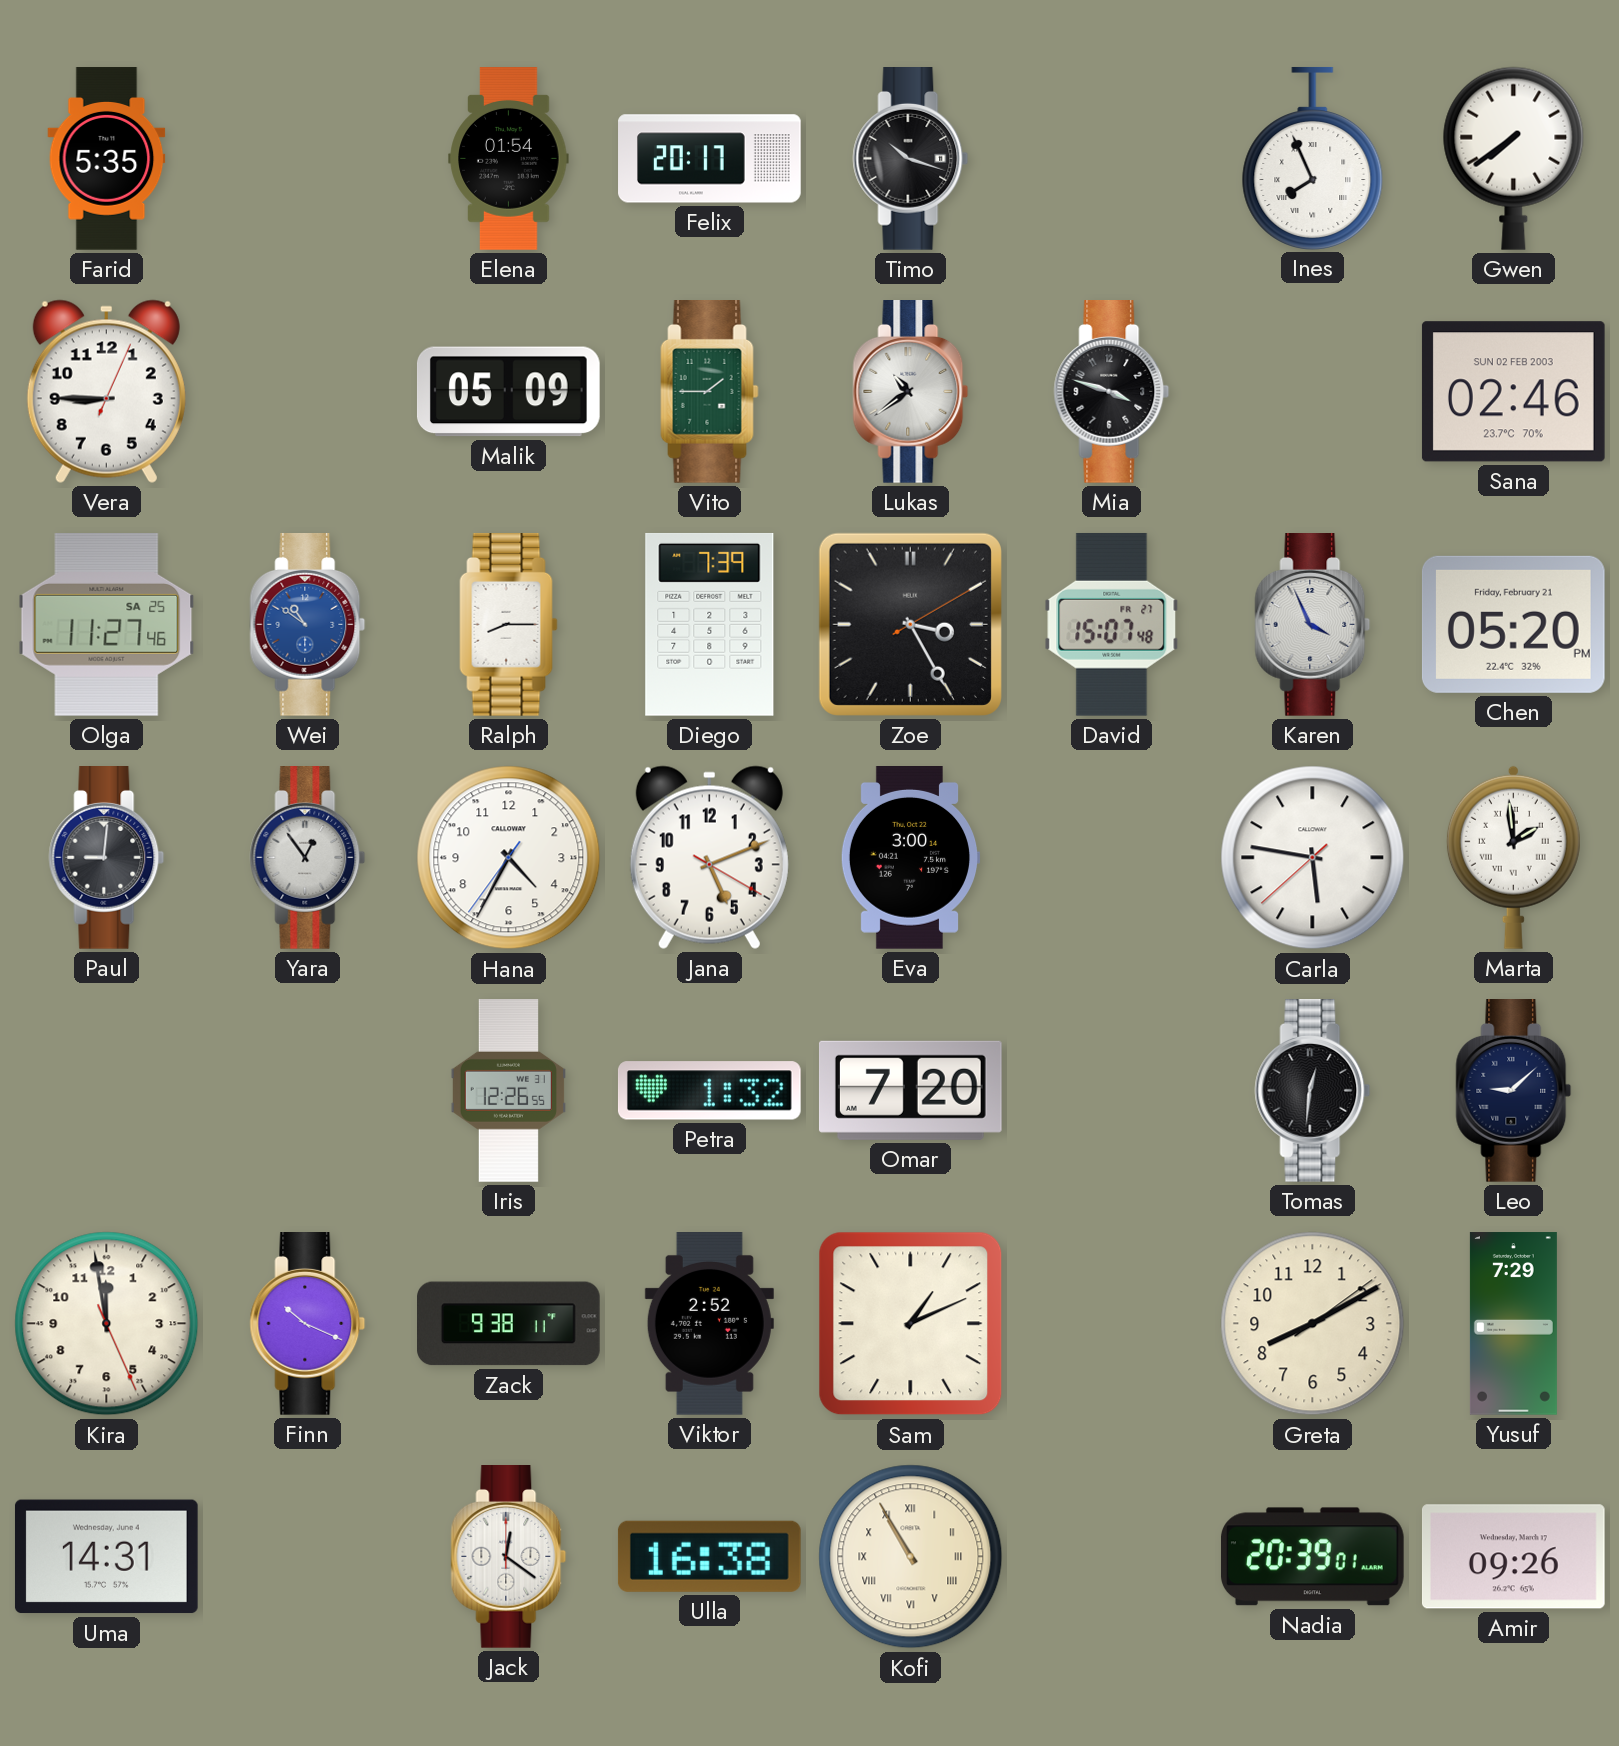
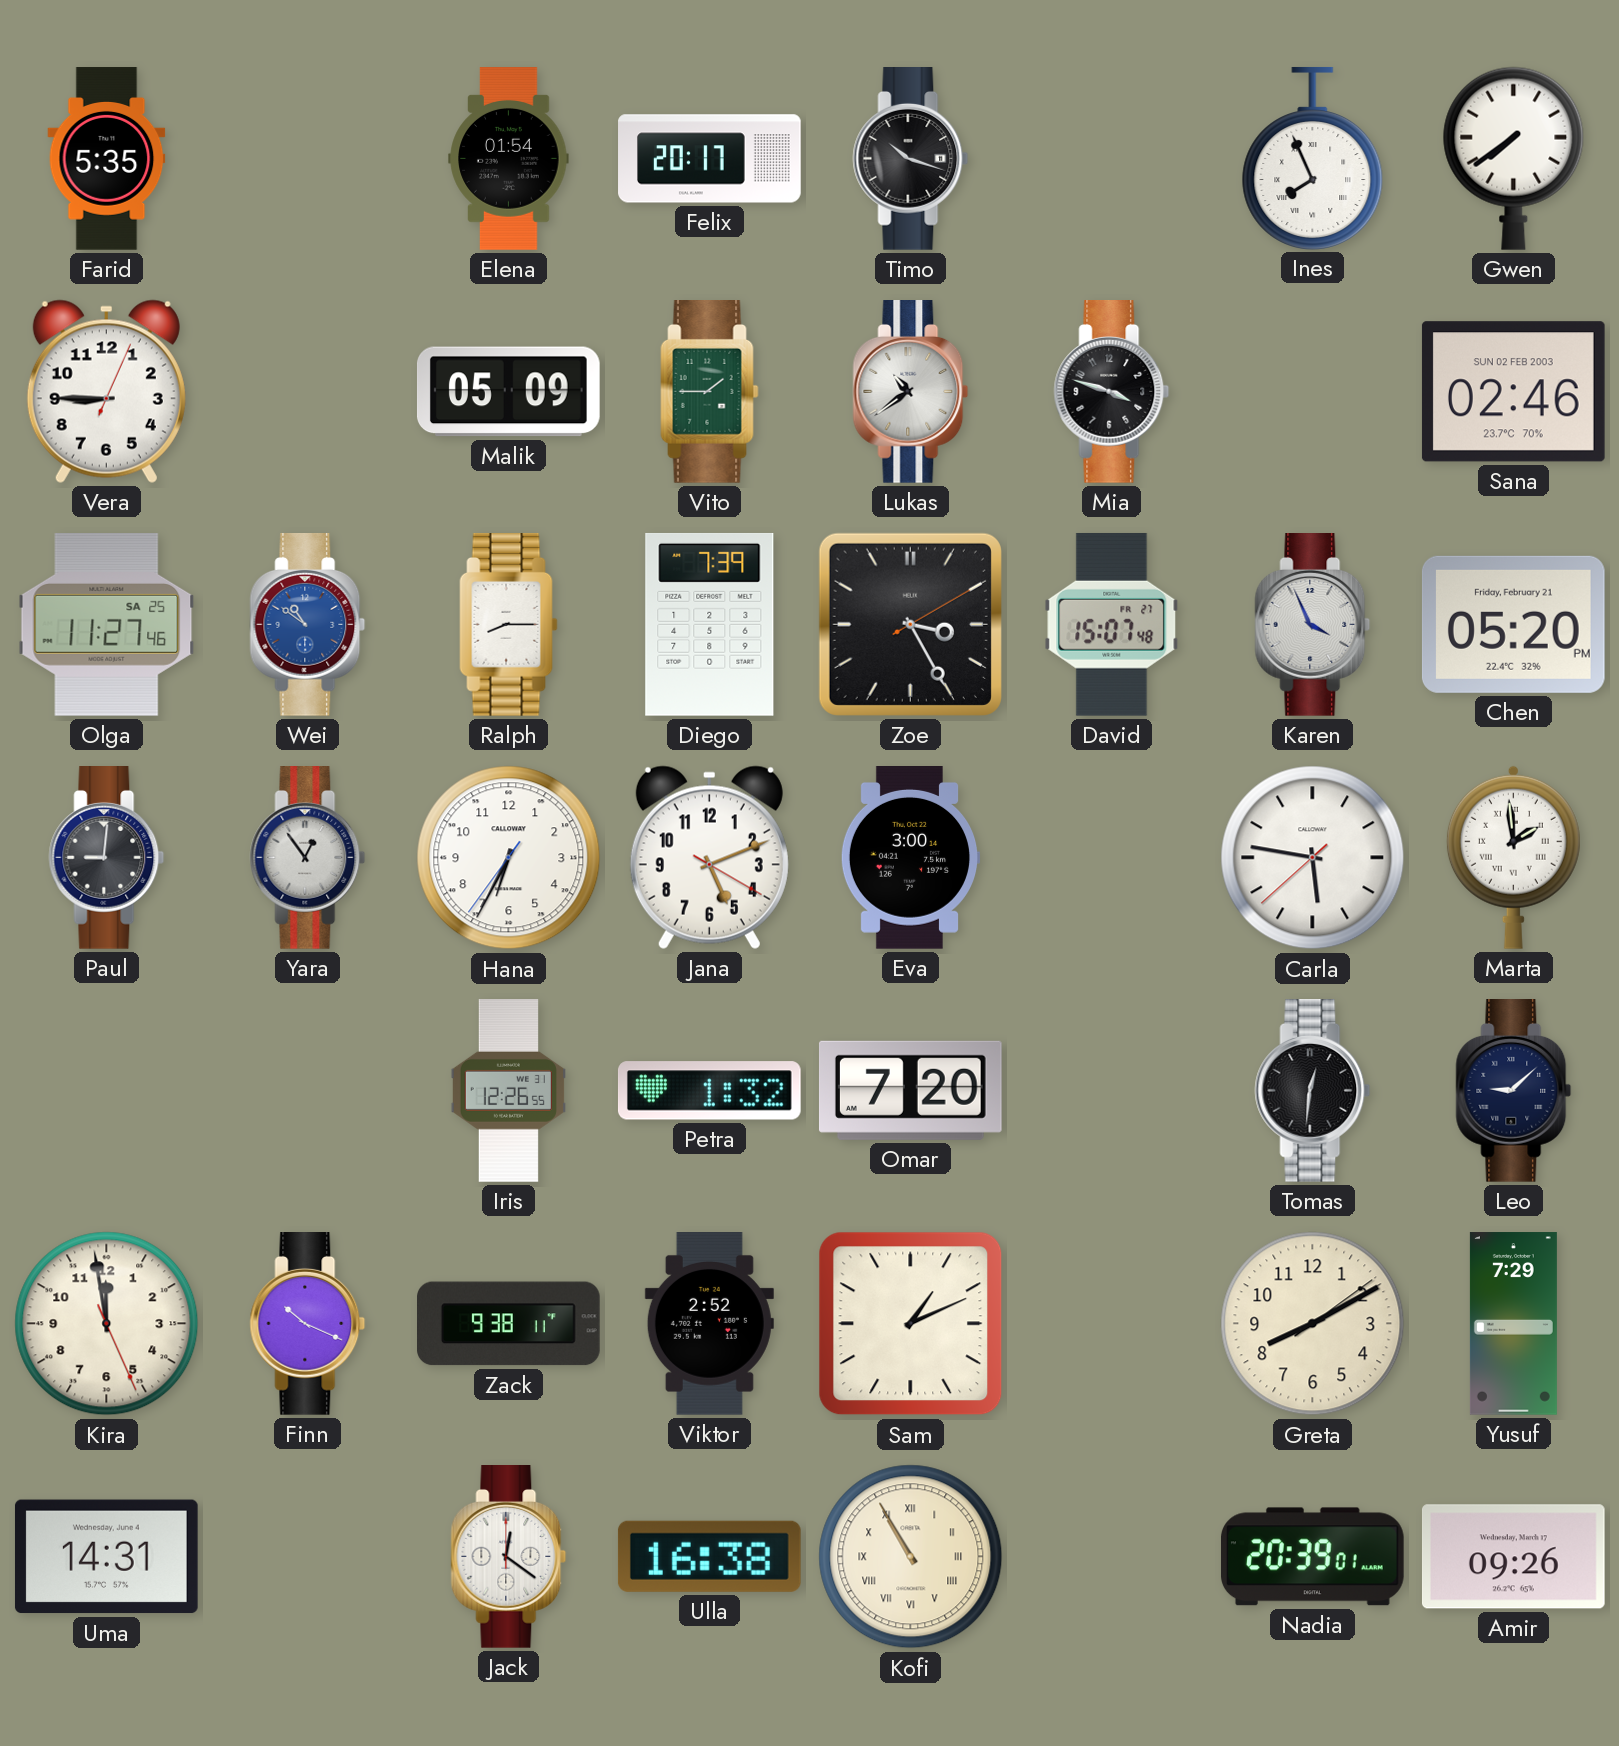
Hana: 4:34 -> 6:34 (509, 858)
